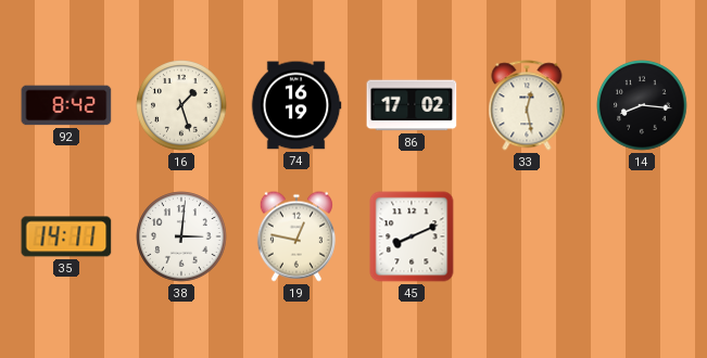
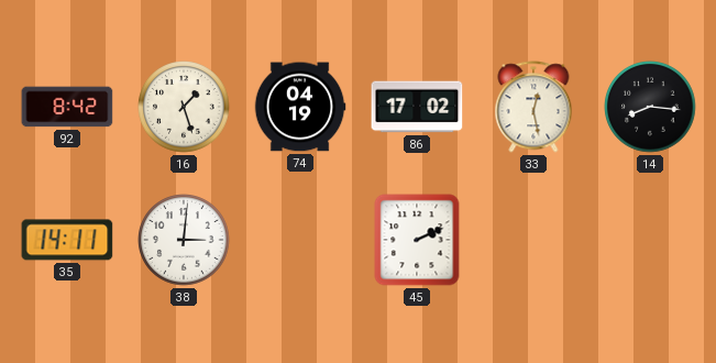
74: 16:19 -> 04:19 (300, 107)
19: 12:47 -> none (296, 236)
45: 8:11 -> 2:11 (417, 240)
